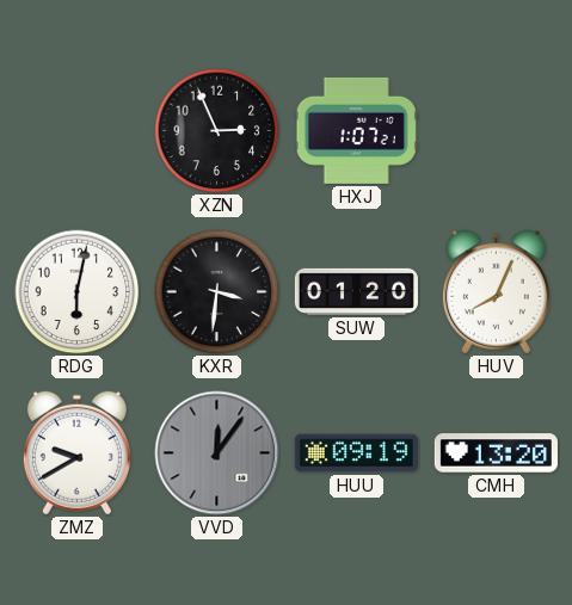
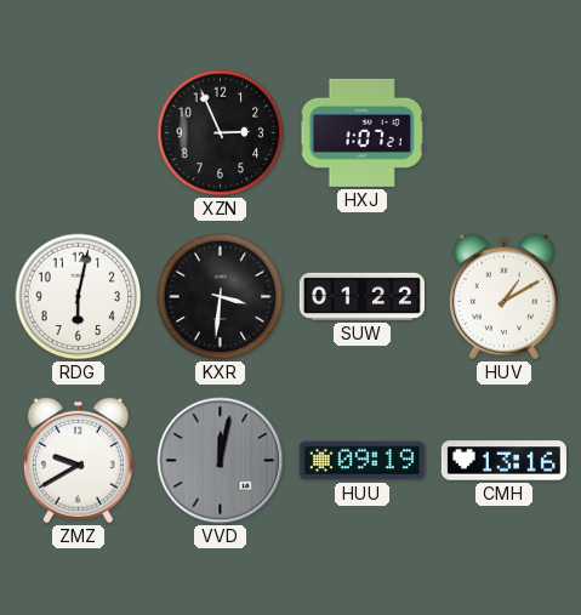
SUW: 01:20 -> 01:22 (361, 296)
HUV: 8:04 -> 1:10 (503, 297)
VVD: 12:06 -> 12:02 (221, 461)
CMH: 13:20 -> 13:16 (503, 461)
